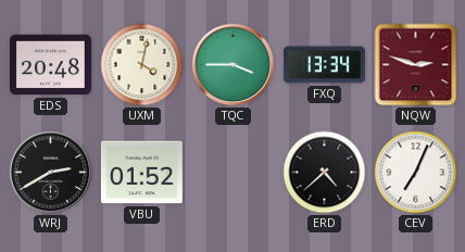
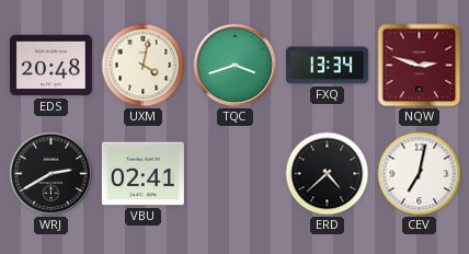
TQC: 3:45 -> 3:42 (236, 66)
VBU: 01:52 -> 02:41 (142, 174)
CEV: 7:04 -> 7:02 (420, 174)
